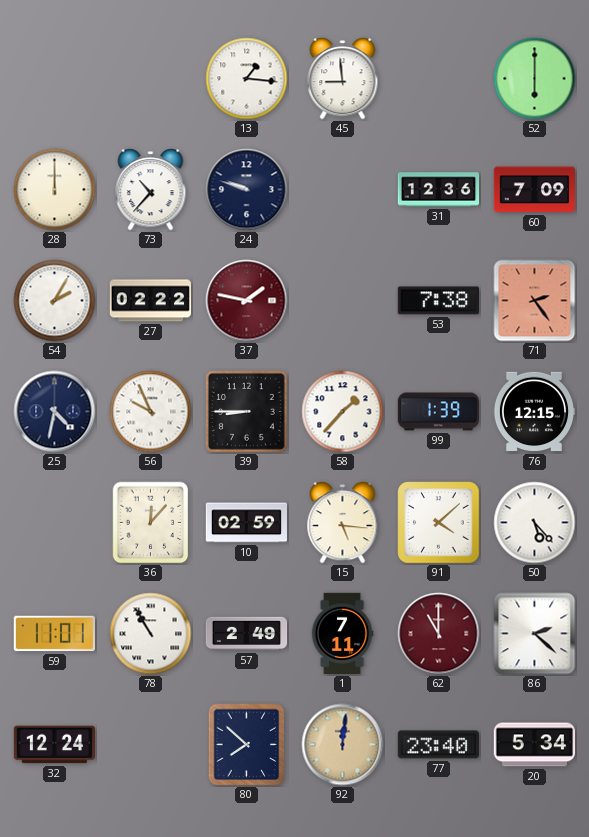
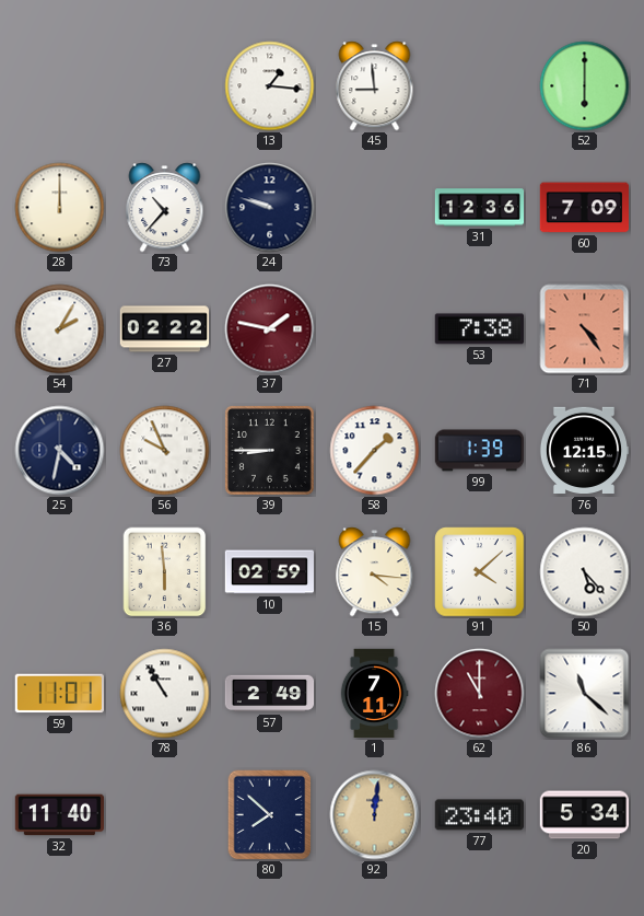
71: 2:24 -> 4:24 (585, 329)
36: 12:07 -> 5:59 (165, 572)
15: 5:16 -> 4:16 (375, 572)
86: 2:22 -> 11:22 (585, 694)
32: 12:24 -> 11:40 (59, 815)
